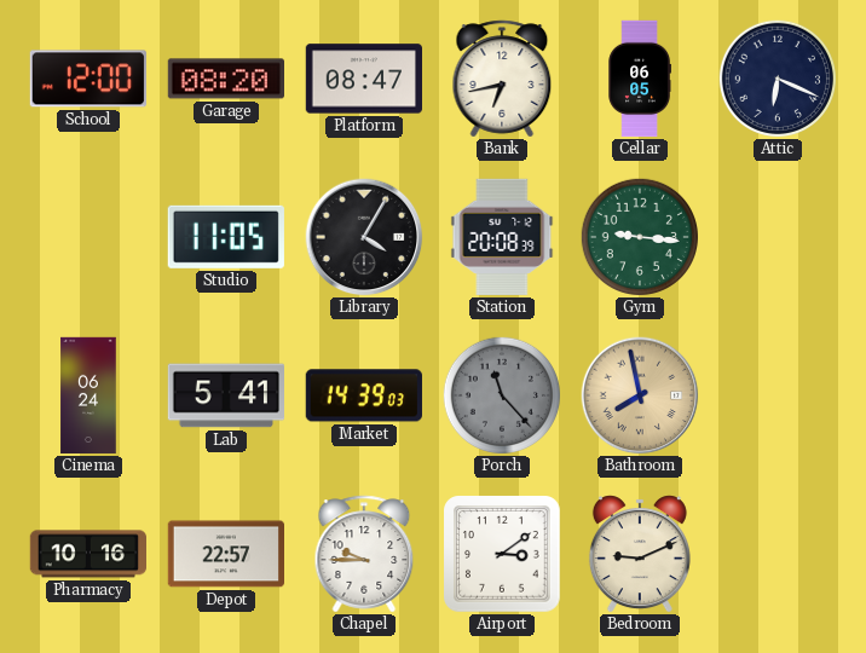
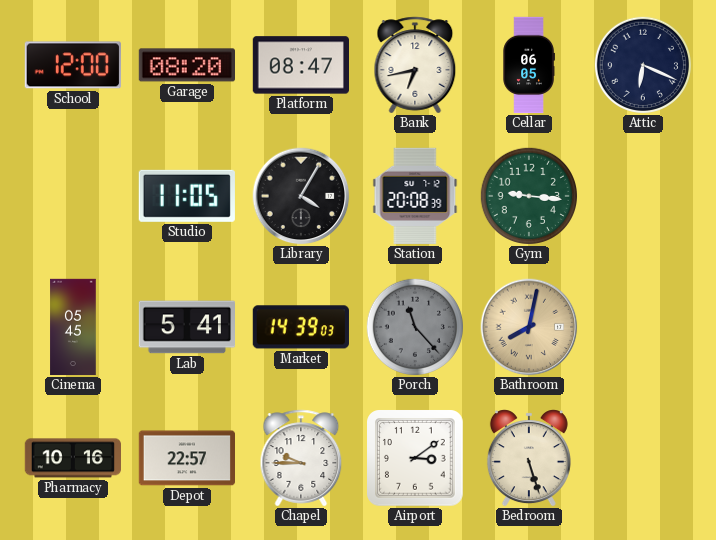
Cinema: 06:24 -> 05:45 (73, 327)
Bathroom: 7:58 -> 8:02 (529, 327)
Bedroom: 9:11 -> 5:27 (529, 458)
